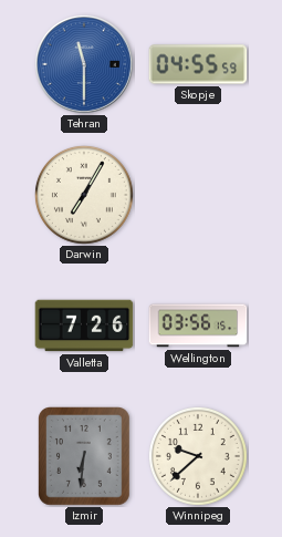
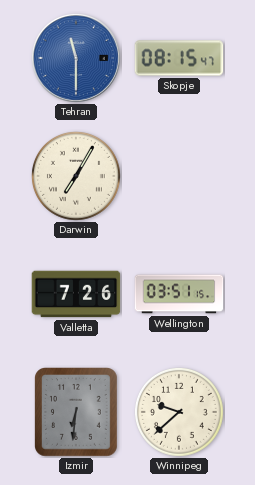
Skopje: 04:55 -> 08:15 (179, 58)
Wellington: 03:56 -> 03:51 (179, 294)
